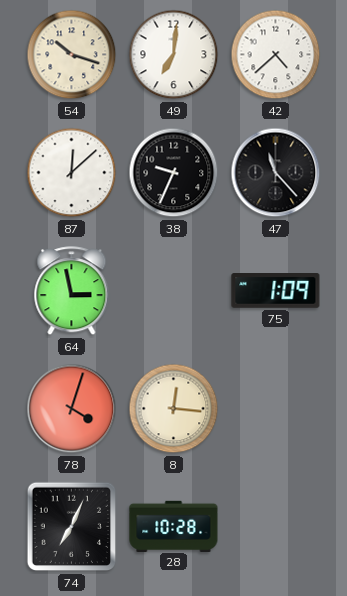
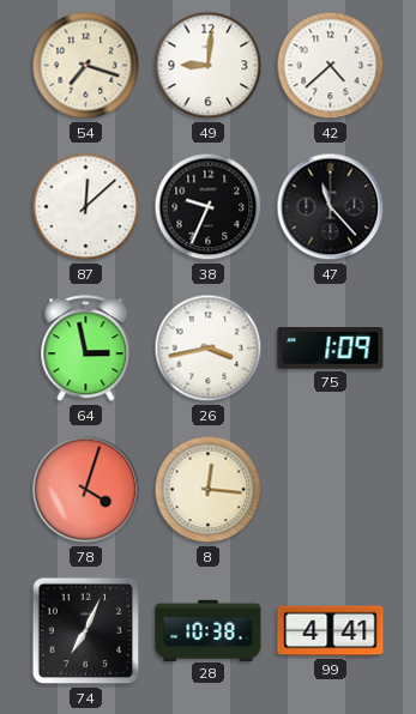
54: 10:18 -> 7:18 (86, 66)
49: 7:01 -> 9:01 (209, 66)
26: none -> 3:43 (209, 349)
28: 10:28 -> 10:38 (209, 630)
99: none -> 4:41 (331, 631)
